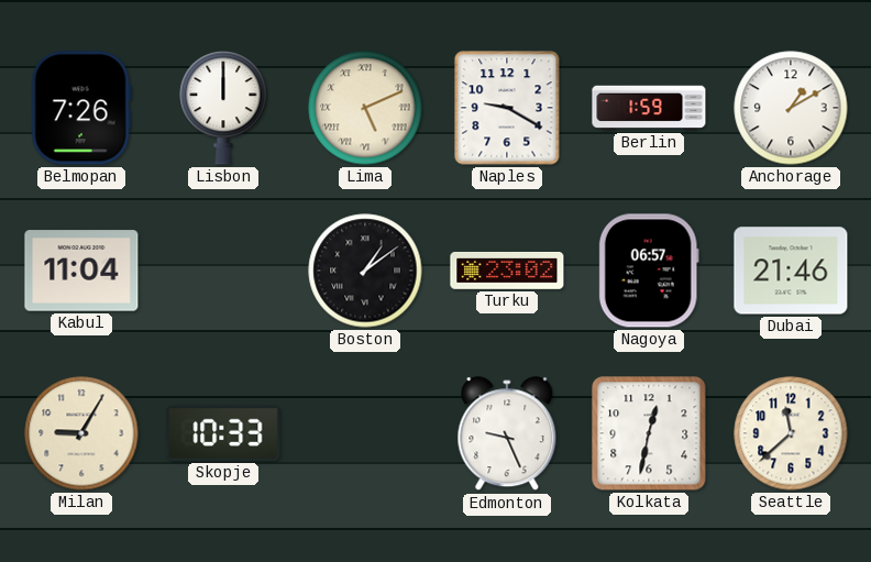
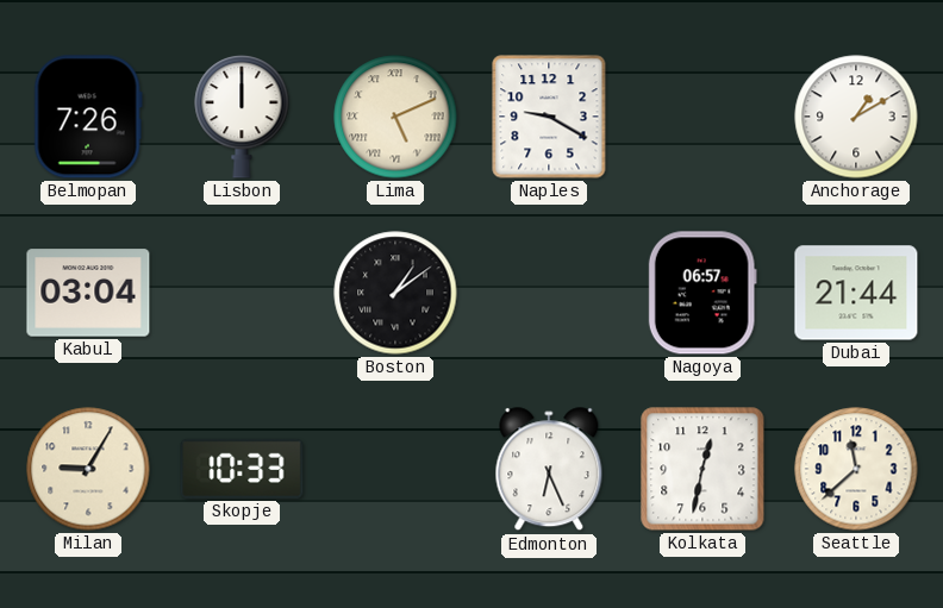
Berlin: 1:59 -> none (649, 108)
Kabul: 11:04 -> 03:04 (88, 293)
Turku: 23:02 -> none (507, 271)
Dubai: 21:46 -> 21:44 (856, 293)
Edmonton: 9:26 -> 6:26 (549, 470)
